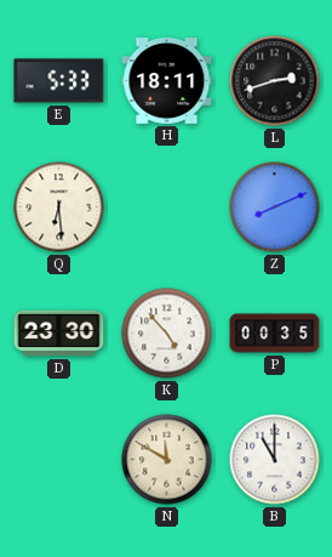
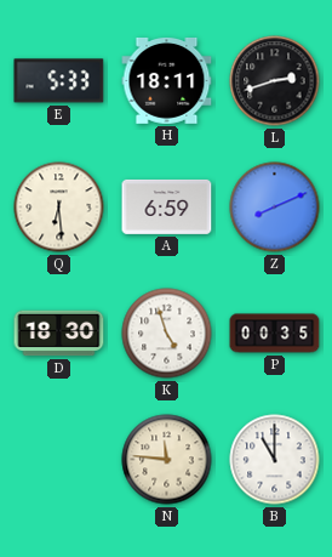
A: none -> 6:59 (167, 206)
D: 23:30 -> 18:30 (59, 334)
K: 4:53 -> 4:57 (167, 334)
N: 11:50 -> 11:46 (167, 460)
